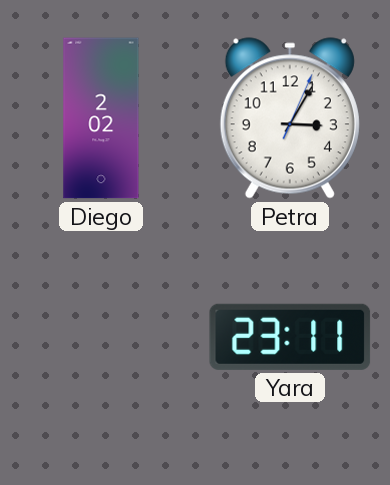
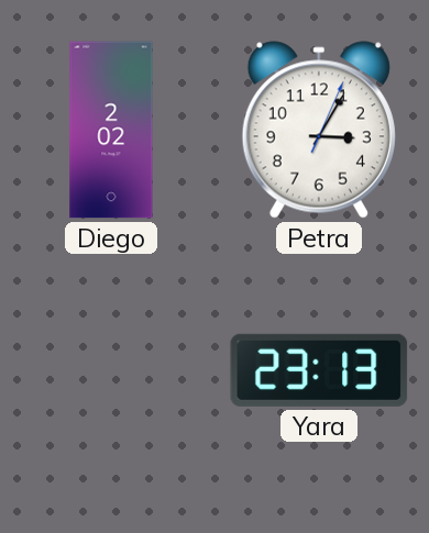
Yara: 23:11 -> 23:13 (319, 370)
